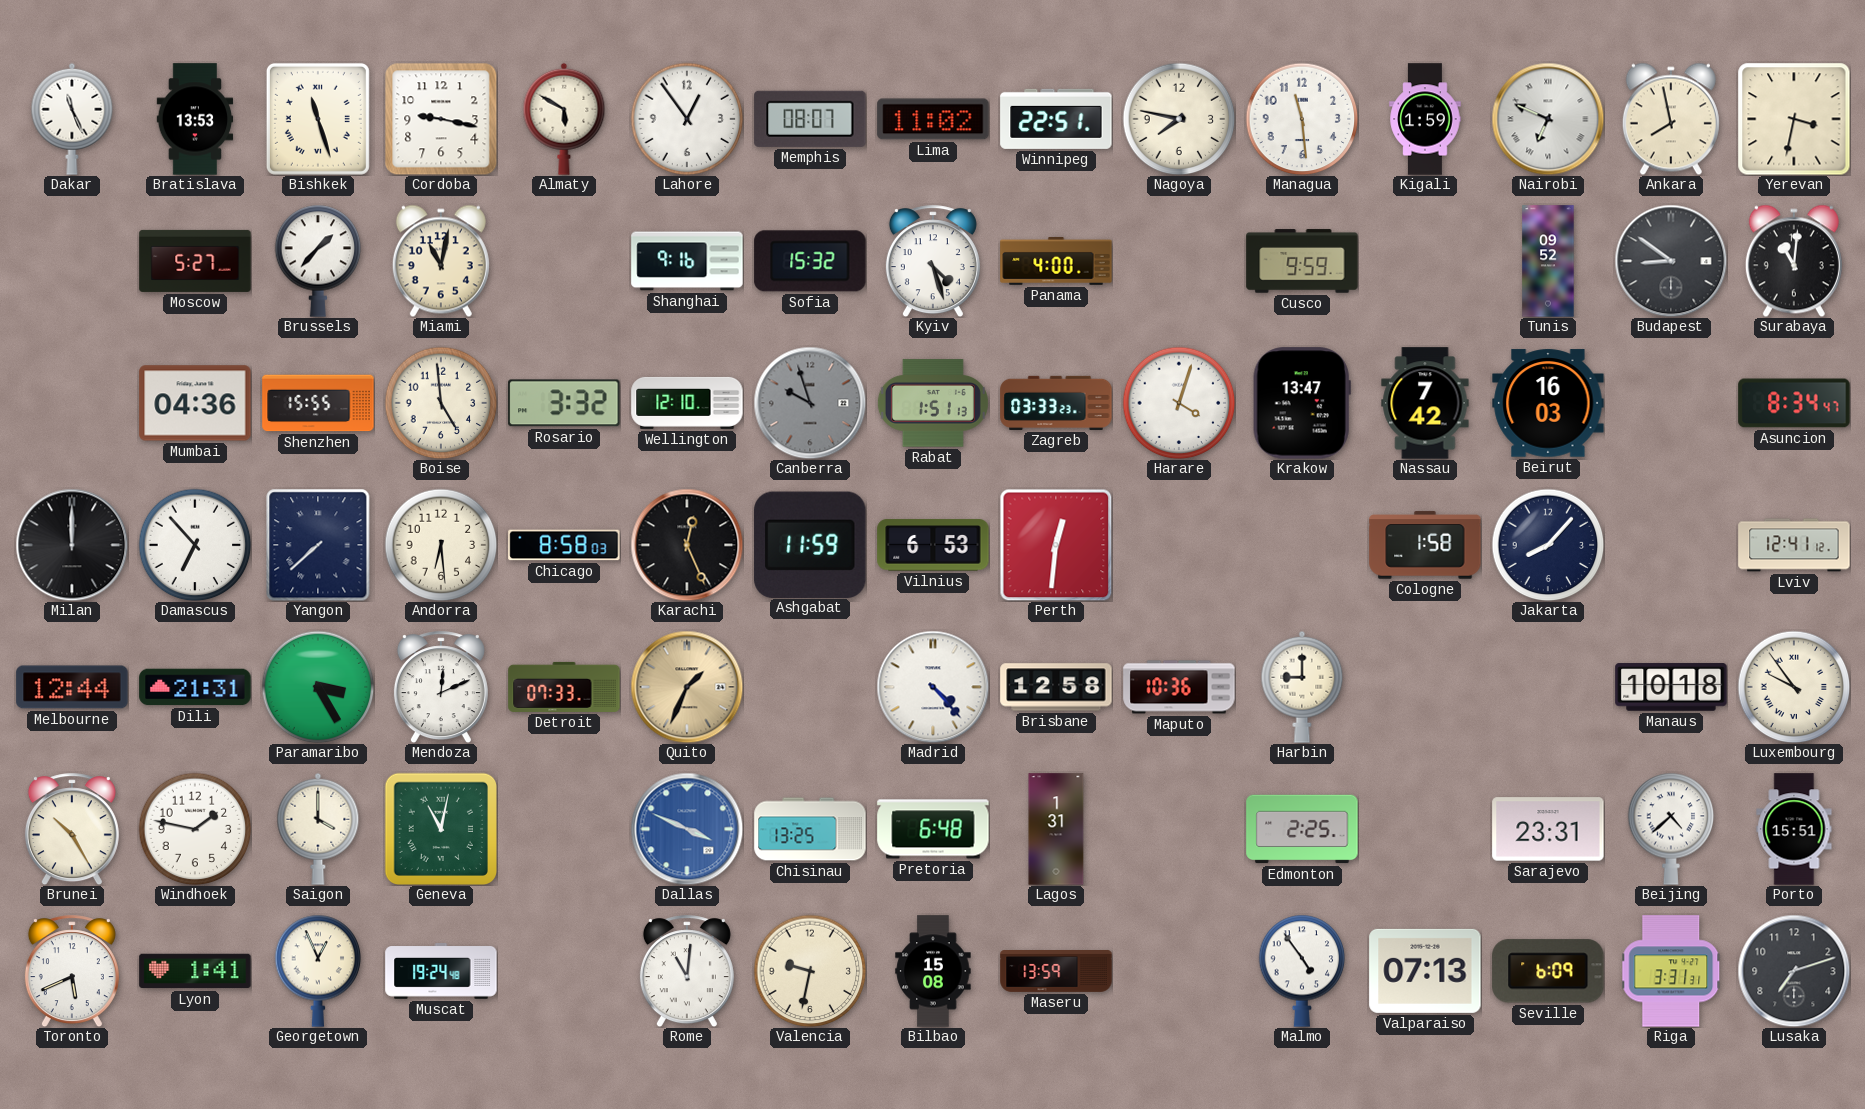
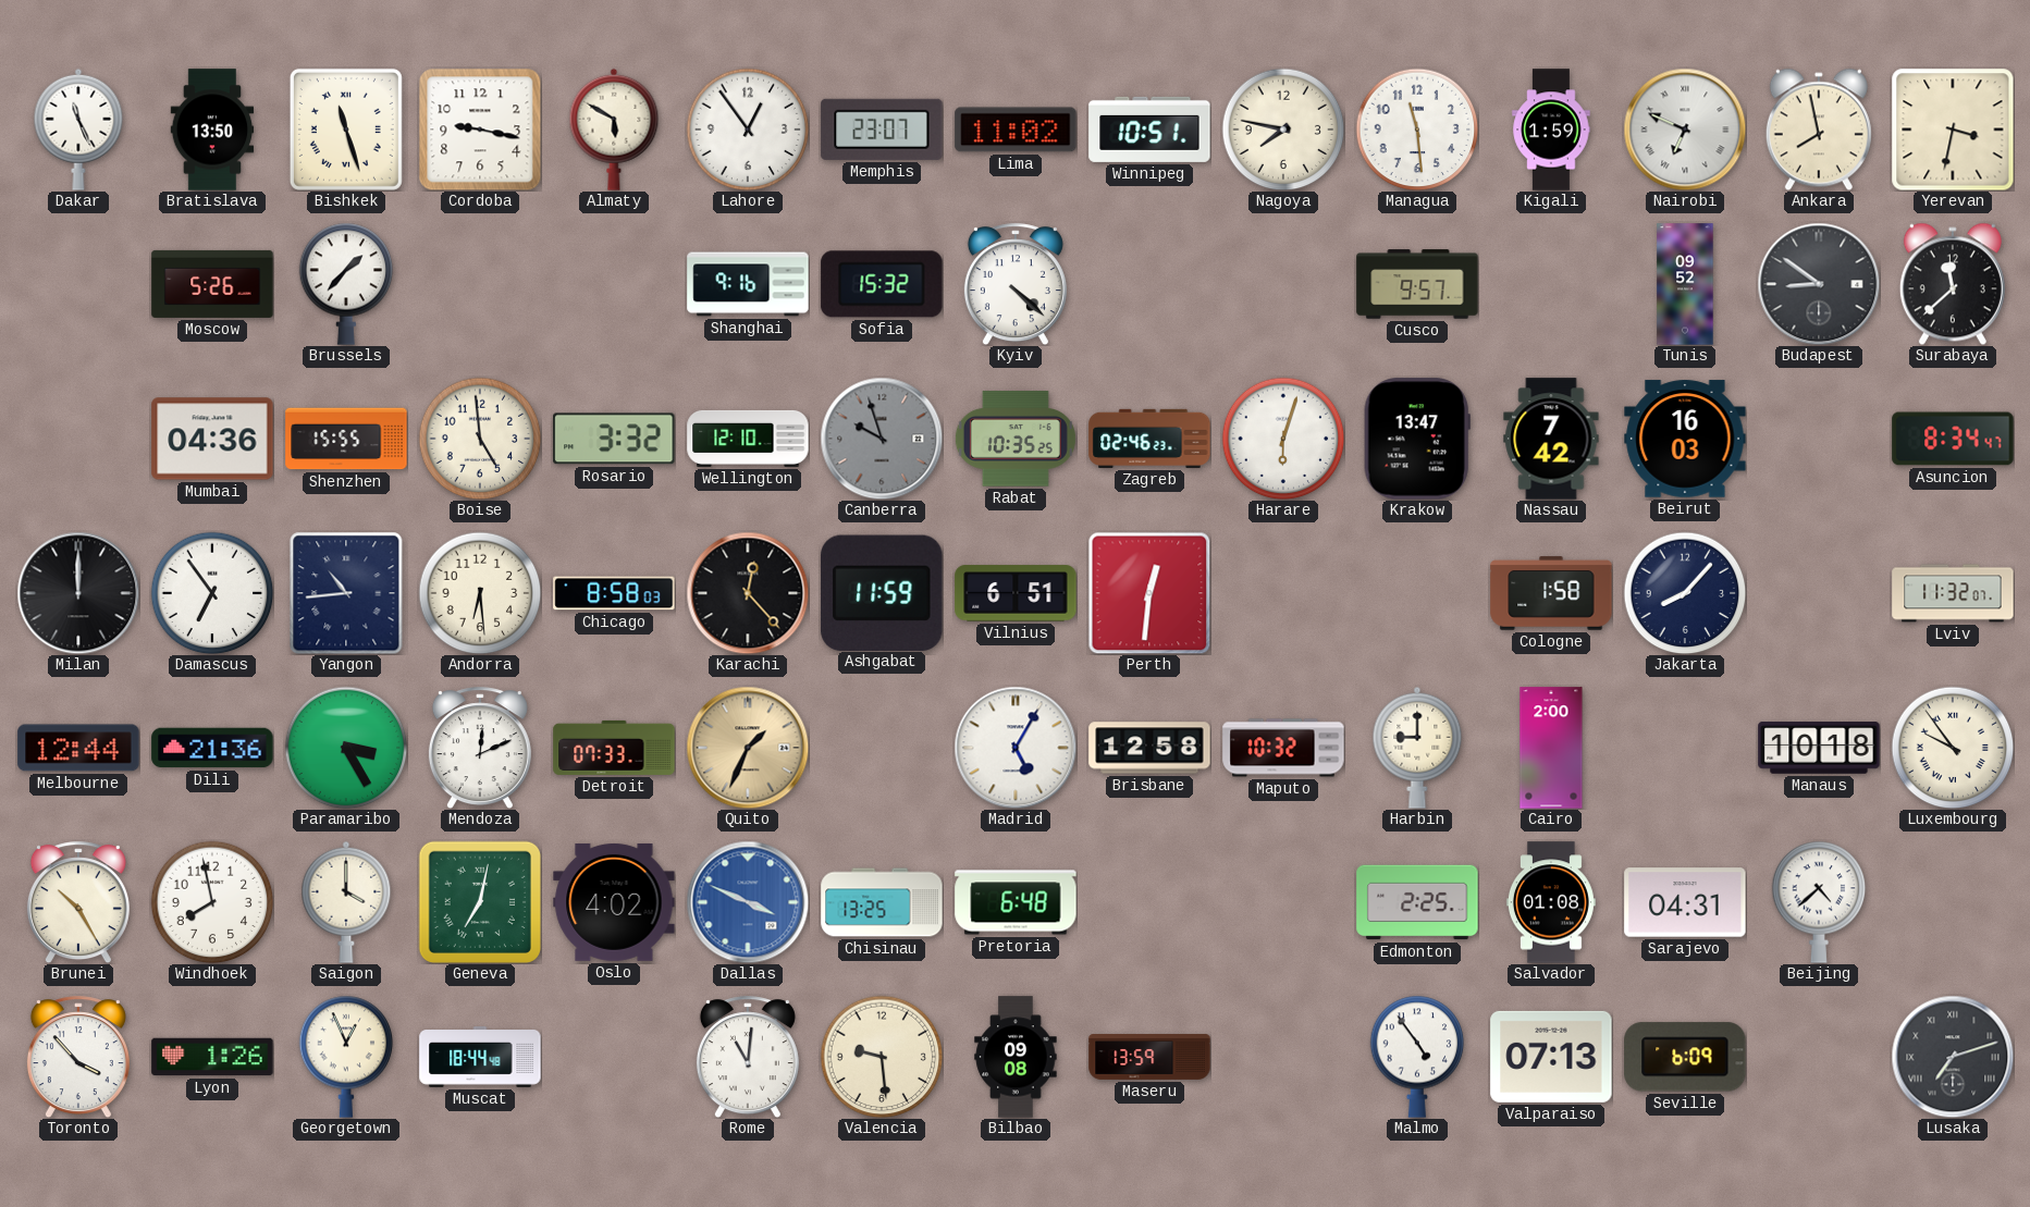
Bratislava: 13:53 -> 13:50 (212, 130)
Memphis: 08:07 -> 23:07 (882, 130)
Winnipeg: 22:51 -> 10:51 (1149, 130)
Moscow: 5:27 -> 5:26 (212, 284)
Miami: 11:02 -> none (441, 261)
Kyiv: 4:27 -> 4:22 (1016, 284)
Panama: 4:00 -> none (1056, 262)
Cusco: 9:59 -> 9:57 (1417, 284)
Surabaya: 11:01 -> 11:38 (1953, 284)
Rabat: 1:51 -> 10:35 (1016, 439)
Zagreb: 03:33 -> 02:46 (1149, 439)
Harare: 4:03 -> 6:03 (1283, 439)
Damascus: 6:53 -> 6:54 (212, 593)
Yangon: 7:38 -> 10:44 (346, 593)
Karachi: 12:26 -> 12:23 (748, 593)
Vilnius: 6:53 -> 6:51 (1016, 593)
Lviv: 12:41 -> 11:32 (1953, 593)
Dili: 21:31 -> 21:36 (212, 748)
Madrid: 4:23 -> 5:05 (1016, 748)
Maputo: 10:36 -> 10:32 (1283, 748)
Cairo: none -> 2:00 (1551, 748)
Windhoek: 1:47 -> 7:58 (212, 902)
Geneva: 11:02 -> 7:02 (479, 901)
Oslo: none -> 4:02 (614, 902)
Lagos: 1:31 -> none (1056, 829)
Salvador: none -> 01:08 (1551, 902)
Sarajevo: 23:31 -> 04:31 (1685, 902)
Porto: 15:51 -> none (1794, 829)
Toronto: 5:41 -> 3:53 (78, 1057)
Lyon: 1:41 -> 1:26 (212, 1057)
Muscat: 19:24 -> 18:44 (480, 1058)
Valencia: 9:32 -> 9:29 (882, 1057)
Bilbao: 15:08 -> 09:08 (1016, 1057)
Riga: 3:31 -> none (1672, 971)
Lusaka numerals: Arabic -> Roman (1953, 1057)
